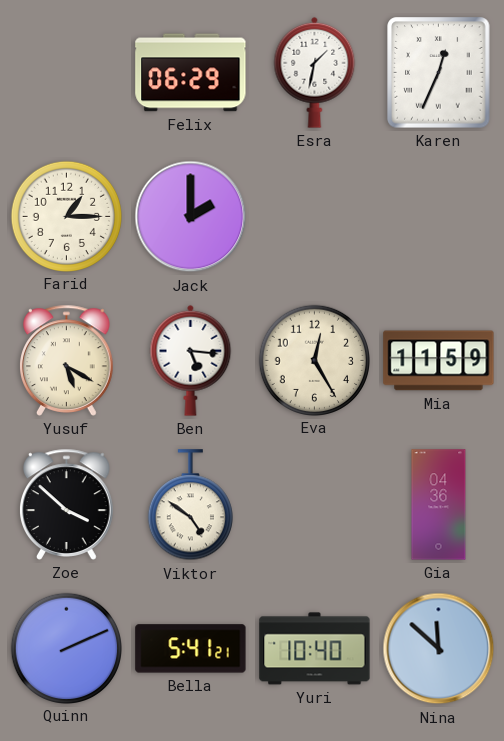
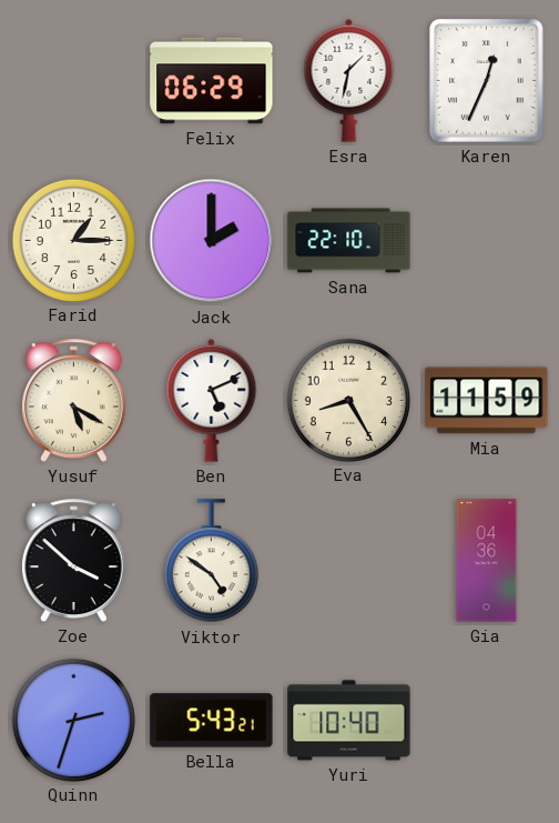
Sana: none -> 22:10 (349, 241)
Ben: 5:16 -> 5:11 (212, 400)
Eva: 12:25 -> 8:25 (348, 400)
Quinn: 2:11 -> 2:33 (73, 720)
Bella: 5:41 -> 5:43 (212, 721)
Nina: 11:52 -> none (439, 649)
